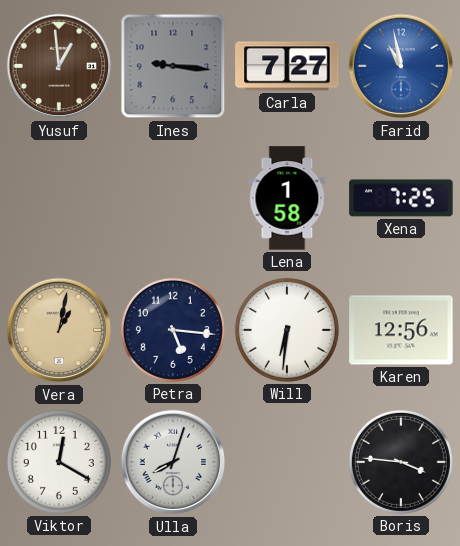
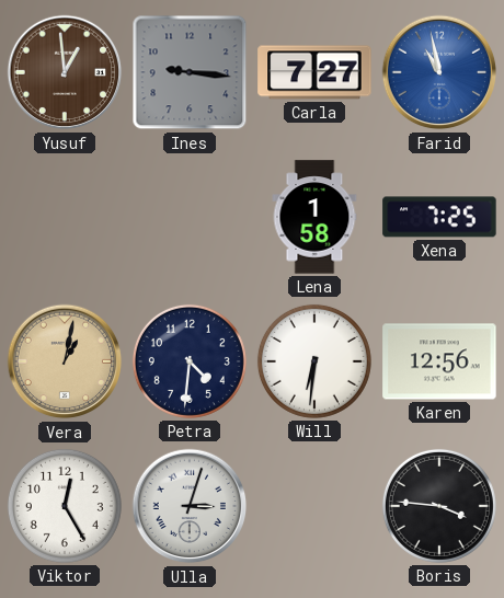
Petra: 5:16 -> 4:31 (190, 361)
Viktor: 12:20 -> 12:25 (65, 506)
Ulla: 8:03 -> 3:03 (190, 506)
